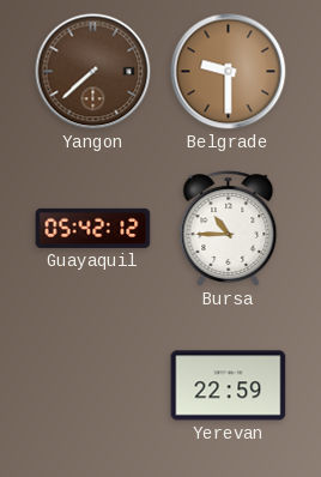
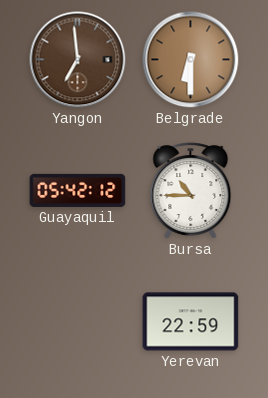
Yangon: 7:38 -> 6:59 (78, 60)
Belgrade: 9:30 -> 6:30 (191, 60)
